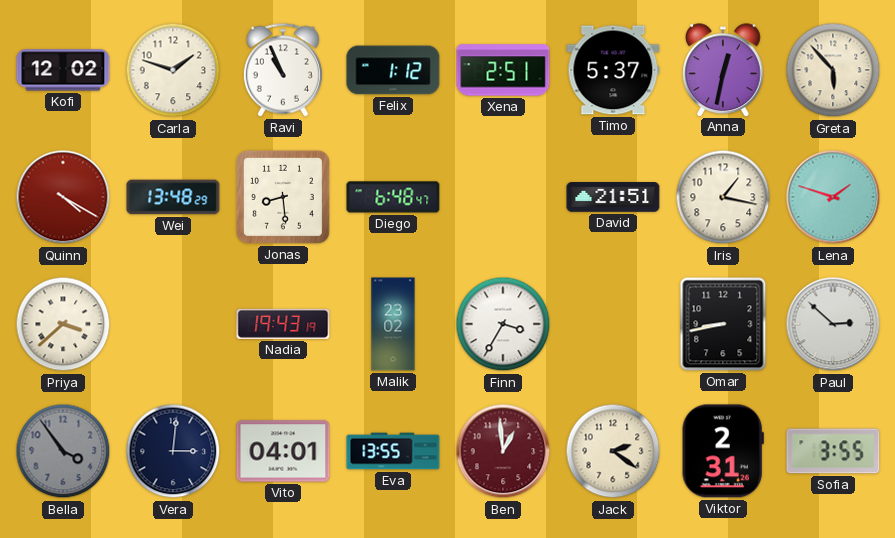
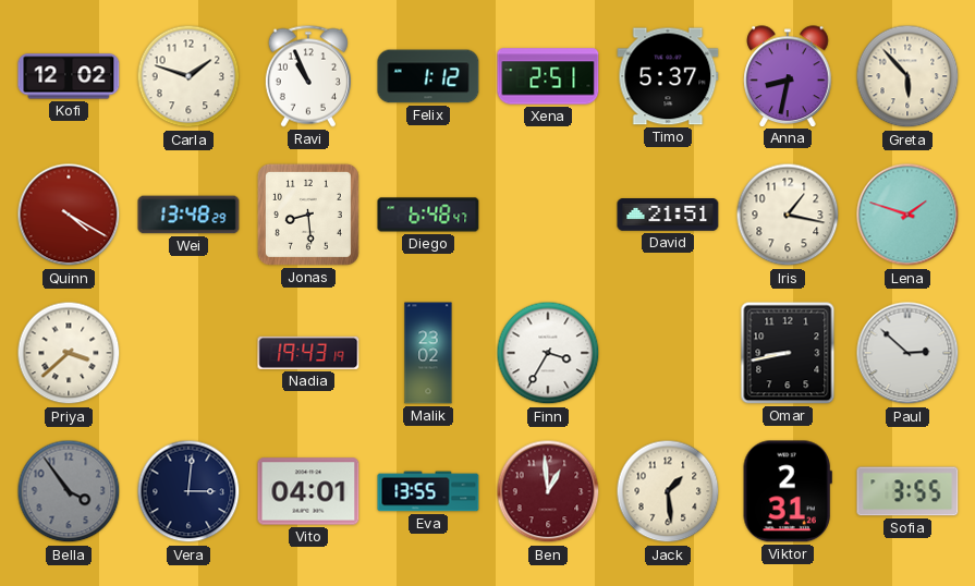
Anna: 12:32 -> 8:32 (788, 76)
Jack: 2:21 -> 1:29 (668, 491)
